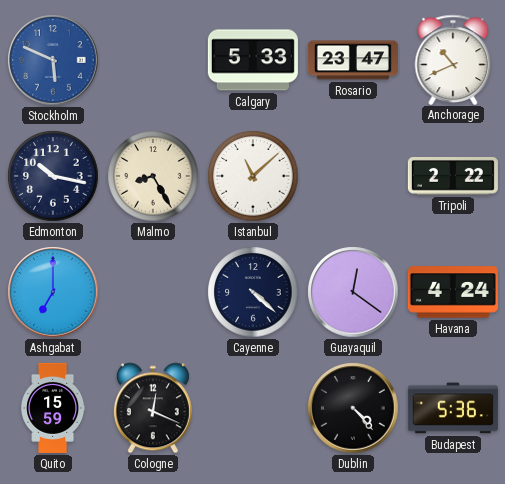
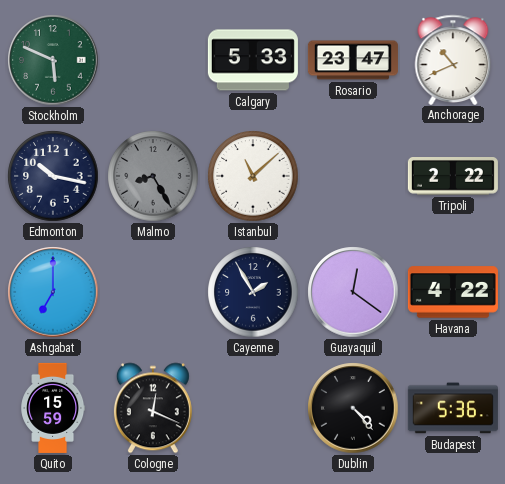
Stockholm dial: blue -> green (53, 60)
Malmo dial: cream -> grey (153, 176)
Cayenne: 4:22 -> 1:55 (253, 292)
Havana: 4:24 -> 4:22 (453, 292)
